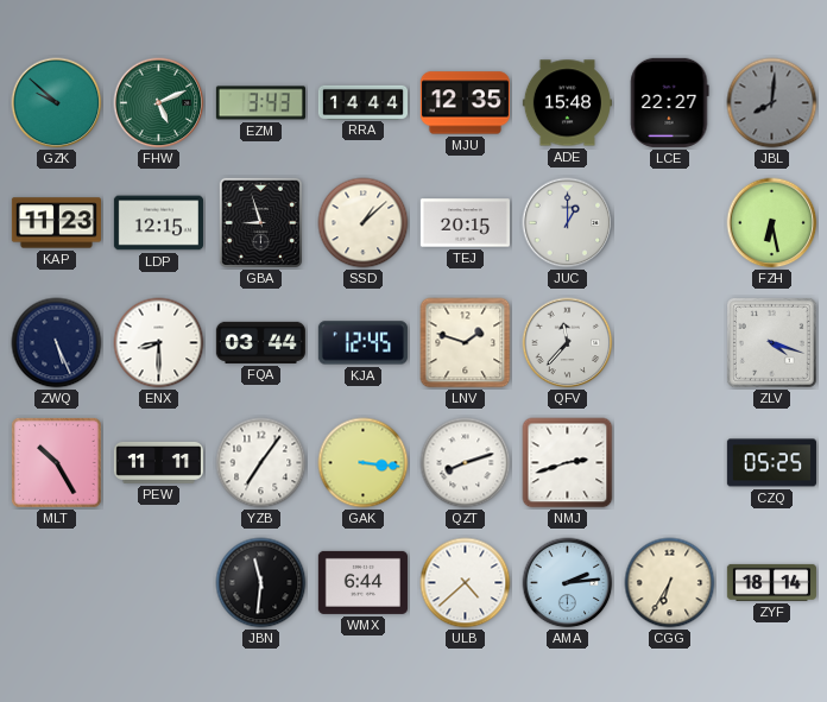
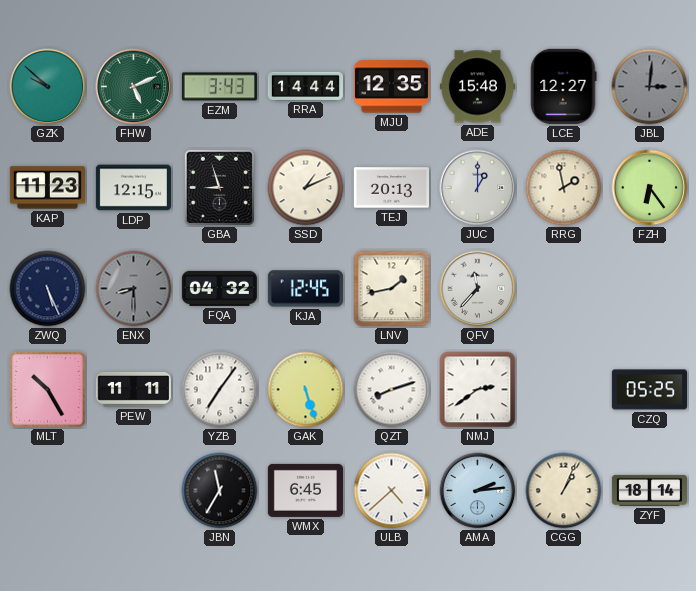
LCE: 22:27 -> 12:27 (564, 86)
JBL: 8:01 -> 3:01 (650, 87)
SSD: 1:08 -> 1:11 (306, 188)
TEJ: 20:15 -> 20:13 (391, 188)
RRG: none -> 1:58 (564, 188)
FZH: 6:28 -> 6:24 (650, 188)
ENX dial: white -> grey (134, 289)
FQA: 03:44 -> 04:32 (219, 288)
LNV: 1:48 -> 1:43 (392, 289)
ZLV: 4:18 -> none (771, 342)
GAK: 3:16 -> 5:27 (306, 390)
NMJ: 2:42 -> 2:39 (478, 390)
JBN: 11:31 -> 11:35 (220, 491)
WMX: 6:44 -> 6:45 (305, 490)
CGG: 6:35 -> 1:04 (564, 491)
